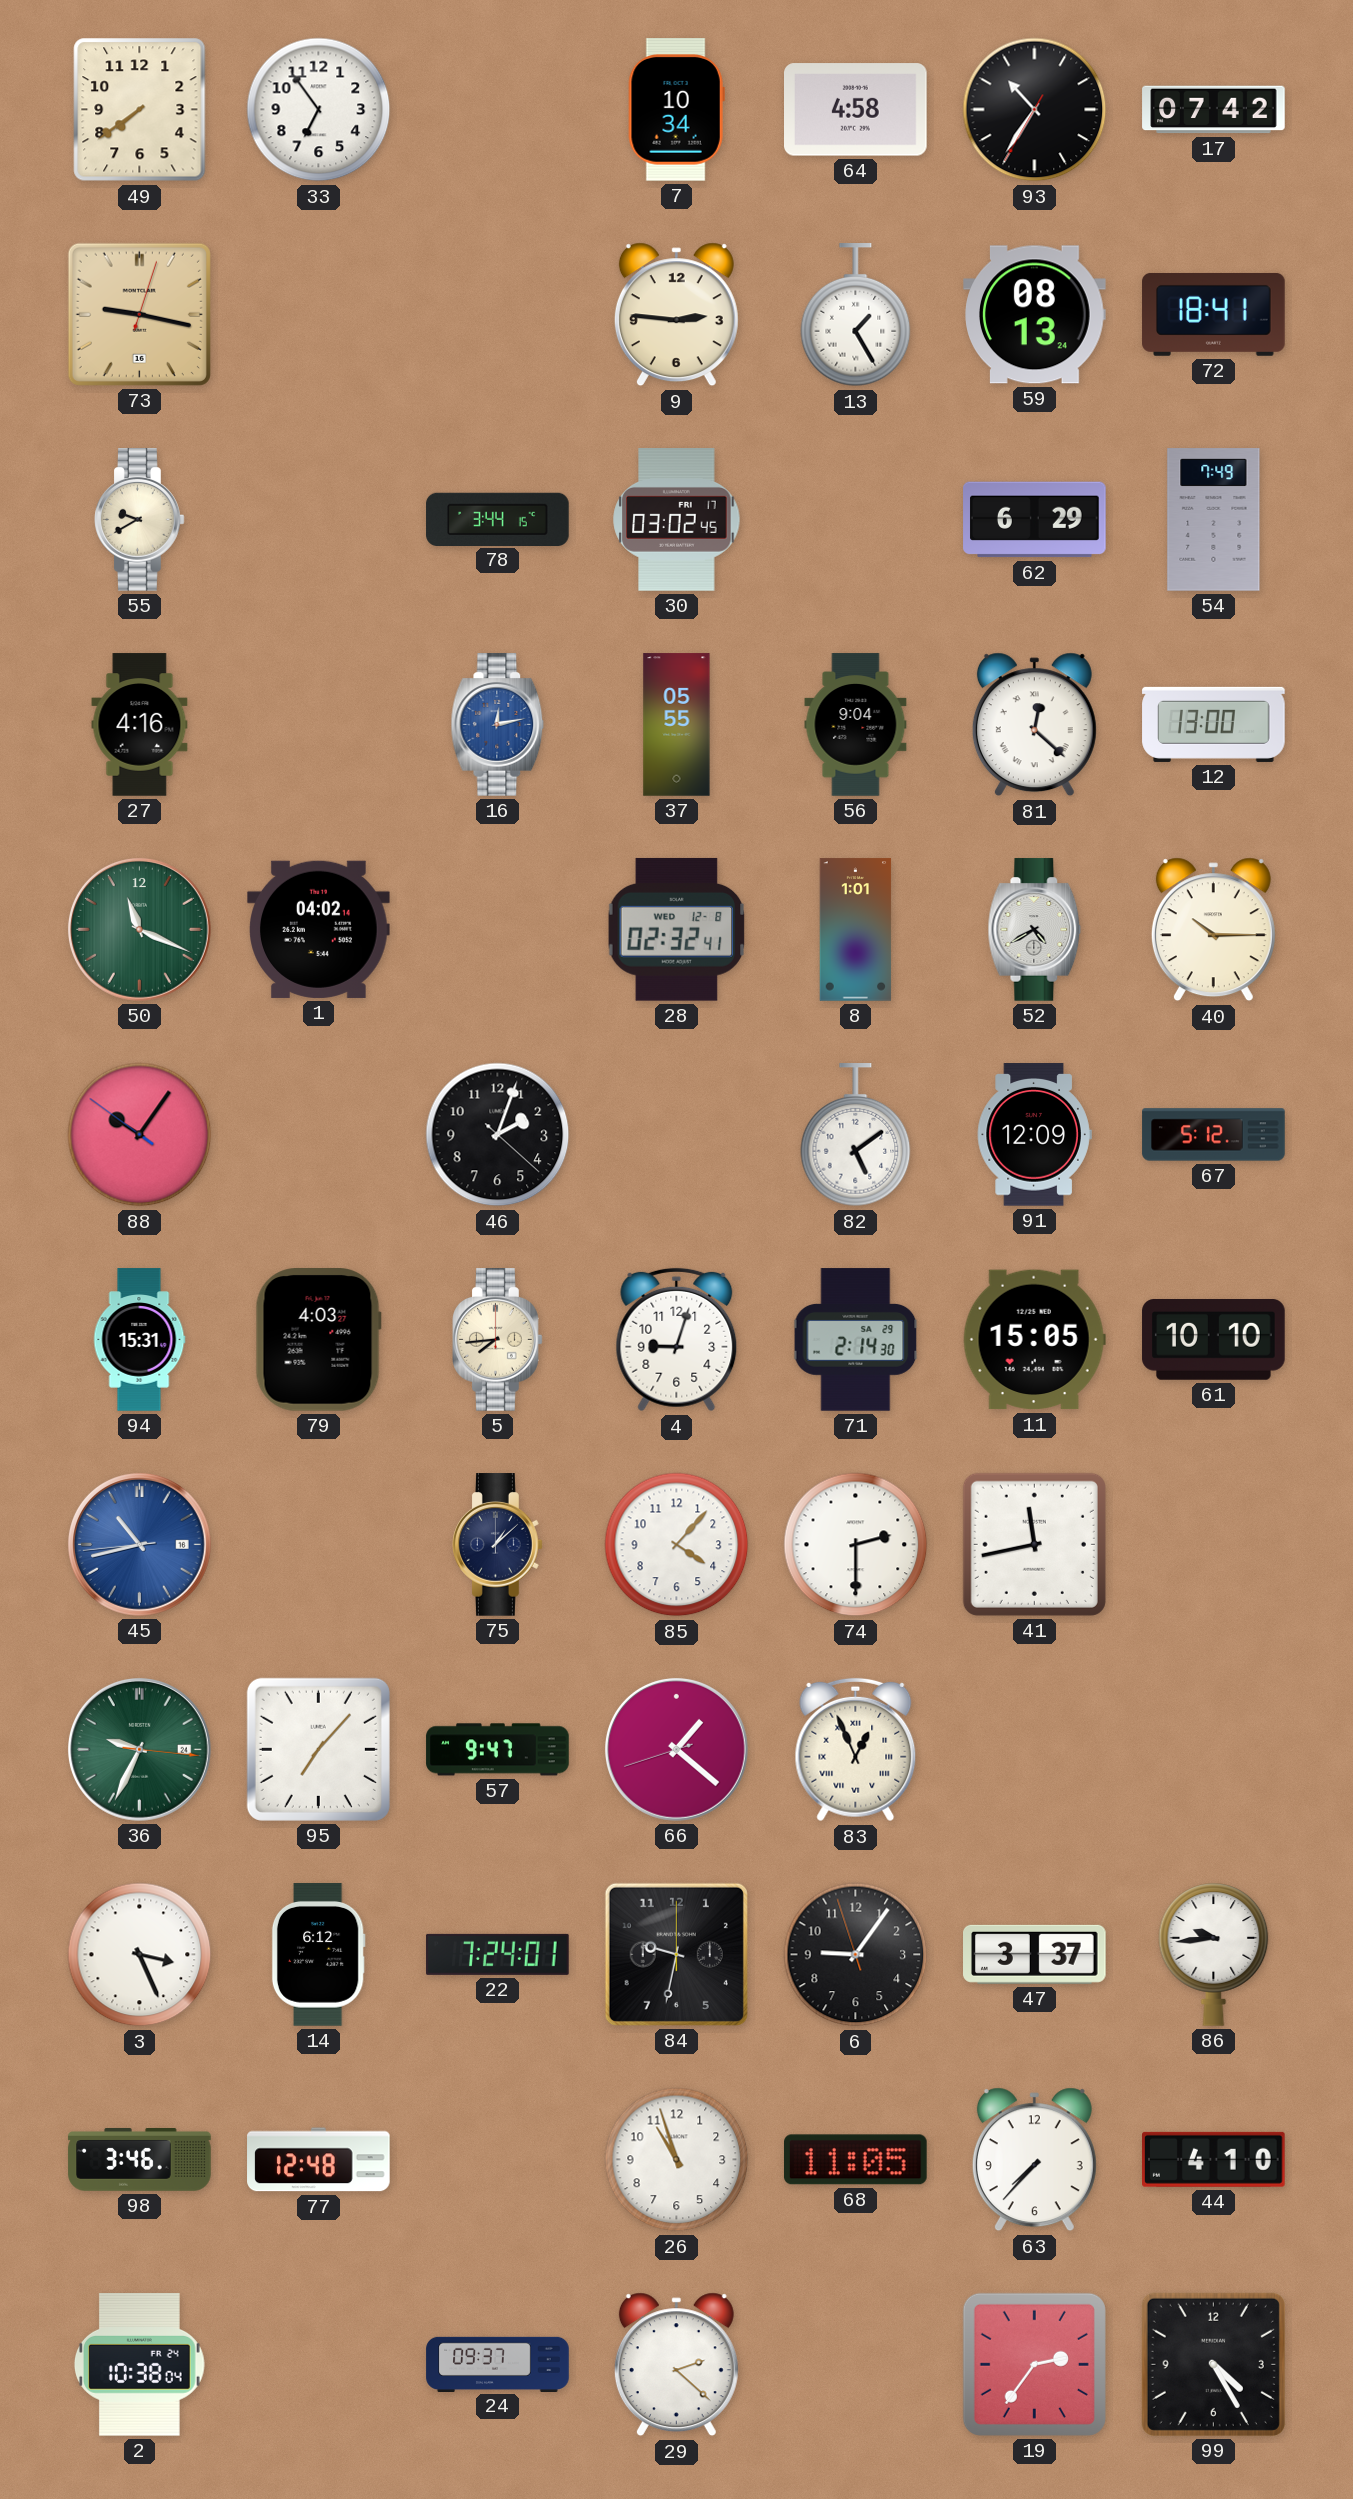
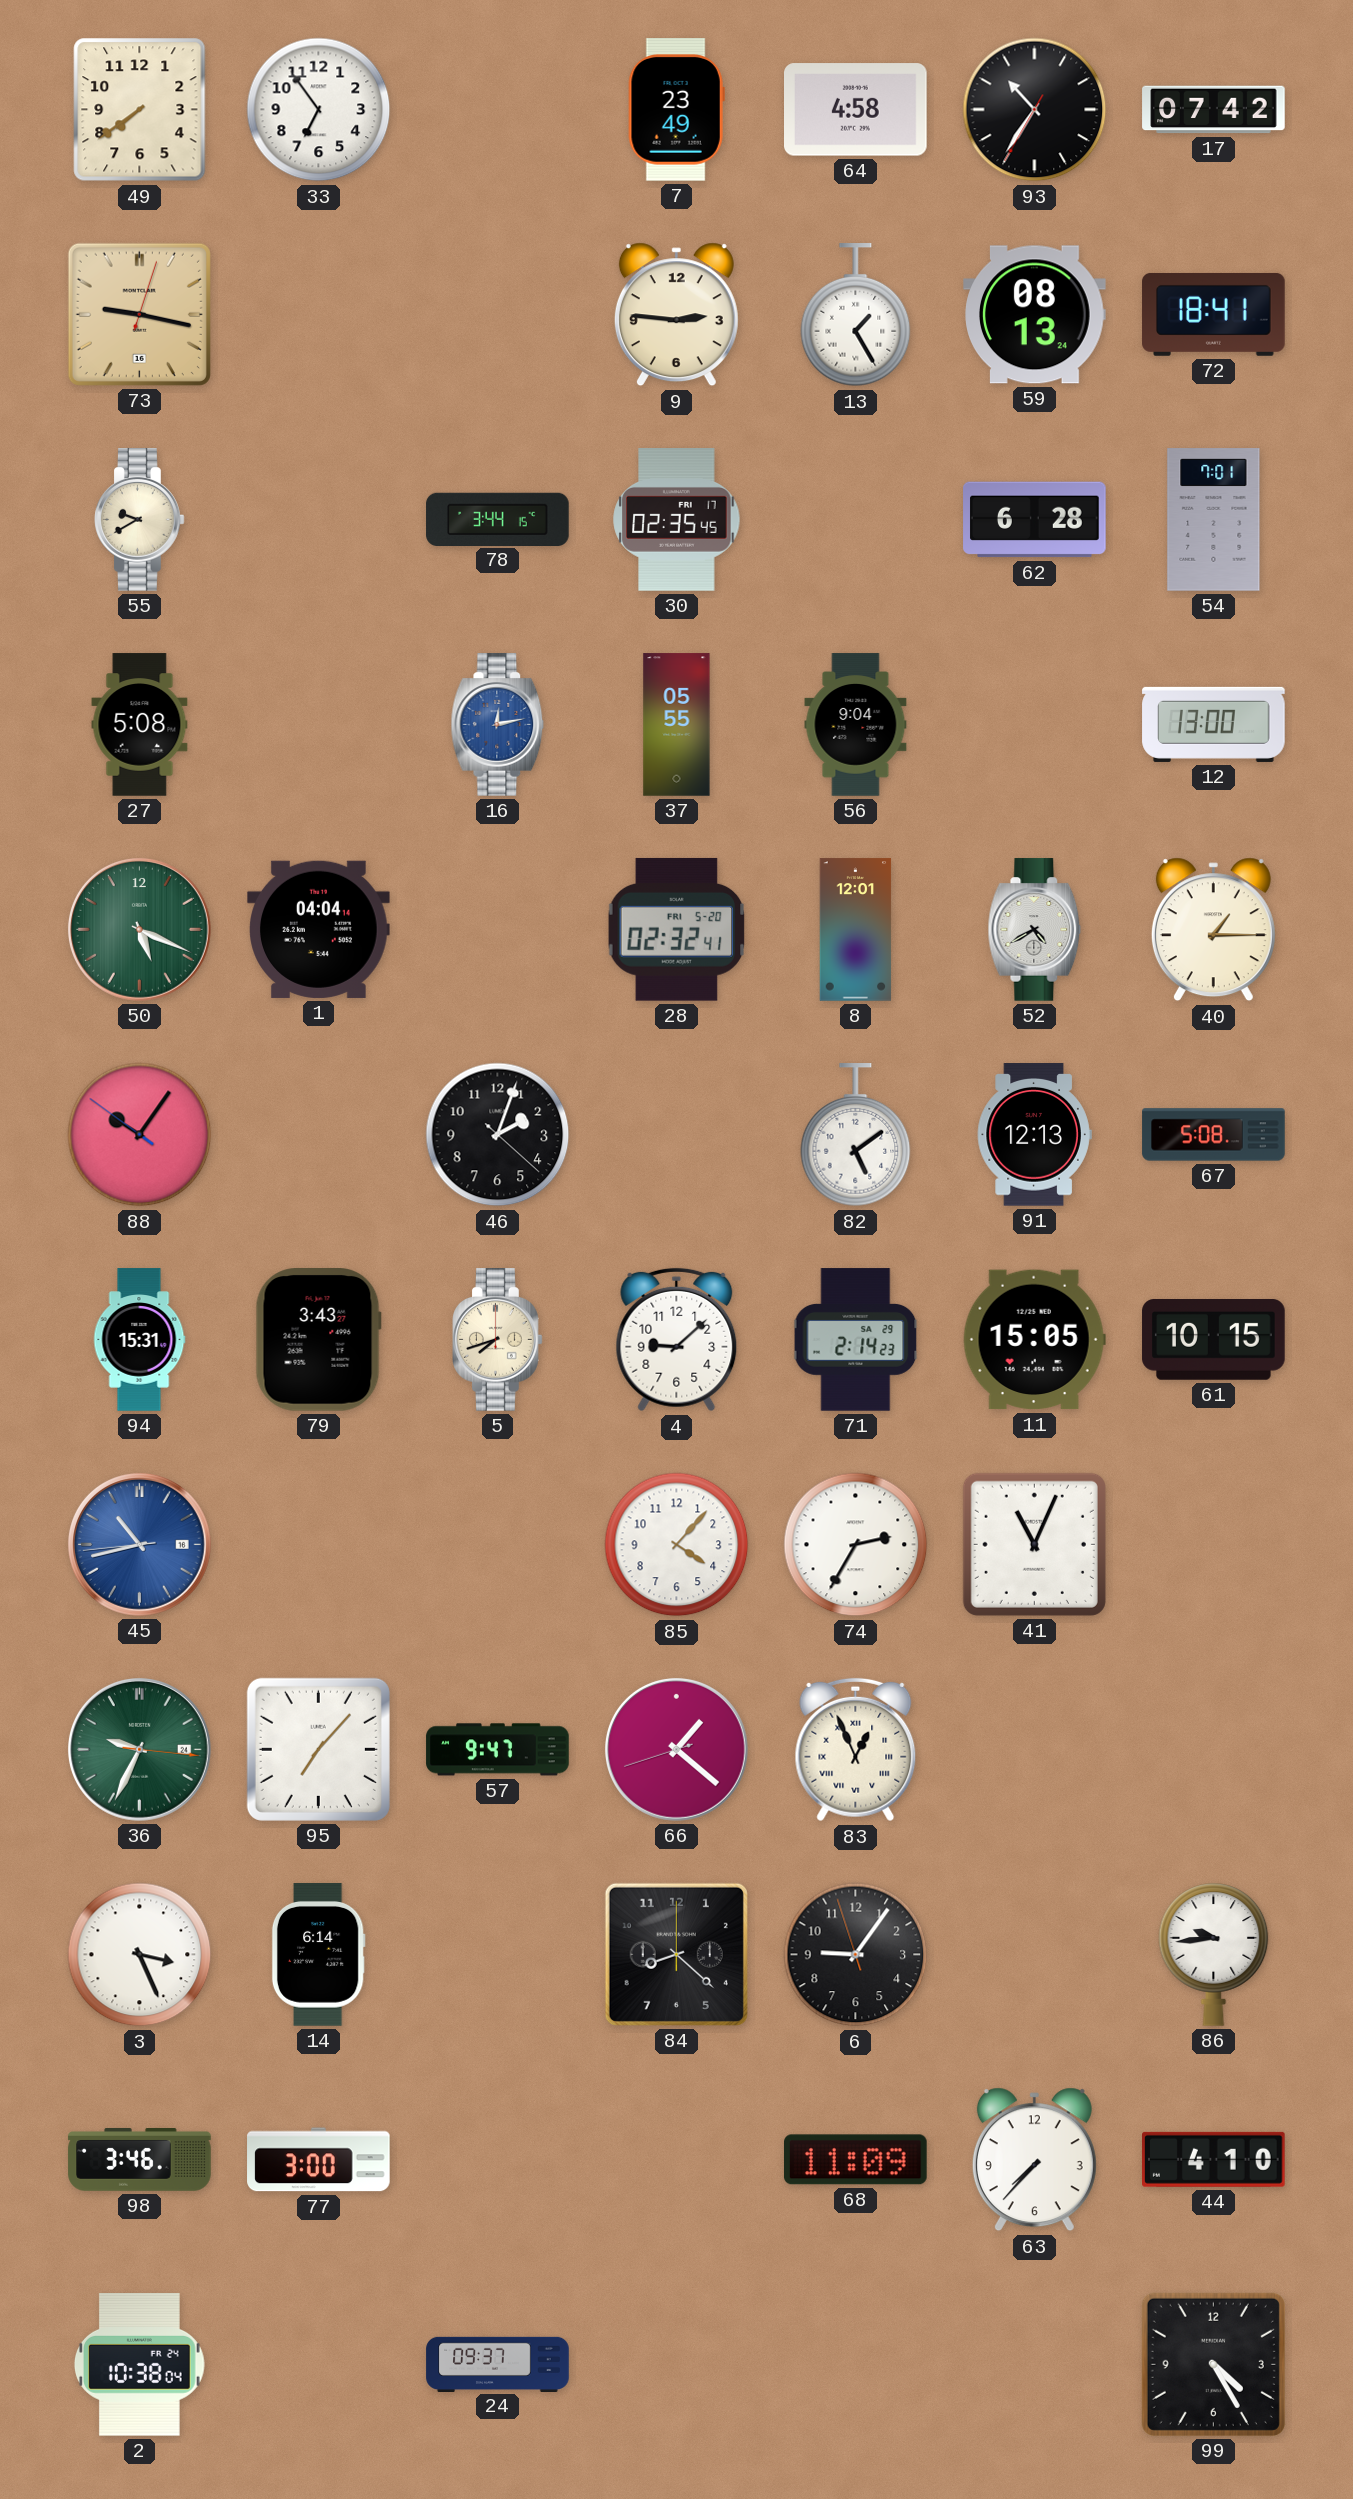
7: 10:34 -> 23:49 (676, 110)
30: 03:02 -> 02:35 (677, 520)
62: 6:29 -> 6:28 (1035, 520)
54: 7:49 -> 7:01 (1214, 520)
27: 4:16 -> 5:08 (140, 725)
81: 12:22 -> none (1034, 725)
50: 11:19 -> 5:19 (139, 929)
1: 04:02 -> 04:04 (319, 929)
28 date: WED 12-8 -> FRI 5-20 (677, 930)
8: 1:01 -> 12:01 (856, 930)
40: 10:15 -> 1:15 (1213, 930)
91: 12:09 -> 12:13 (1034, 1135)
67: 5:12 -> 5:08 (1214, 1135)
79: 4:03 -> 3:43 (318, 1340)
5: 7:44 -> 7:42 (498, 1340)
4: 9:03 -> 9:08 (677, 1340)
71: 2:14:30 -> 2:14:23 (856, 1340)
61: 10:10 -> 10:15 (1214, 1340)
75: 1:08 -> none (498, 1545)
74: 2:30 -> 2:35 (856, 1545)
41: 11:43 -> 11:04 (1034, 1544)
14: 6:12 -> 6:14 (318, 1955)
22: 7:24 -> none (498, 1954)
84: 9:32 -> 8:22 (676, 1954)
47: 3:37 -> none (1035, 1954)
77: 12:48 -> 3:00 (319, 2160)
26: 10:57 -> none (677, 2160)
68: 11:05 -> 11:09 (856, 2160)
29: 2:22 -> none (676, 2365)
19: 2:36 -> none (1034, 2364)
